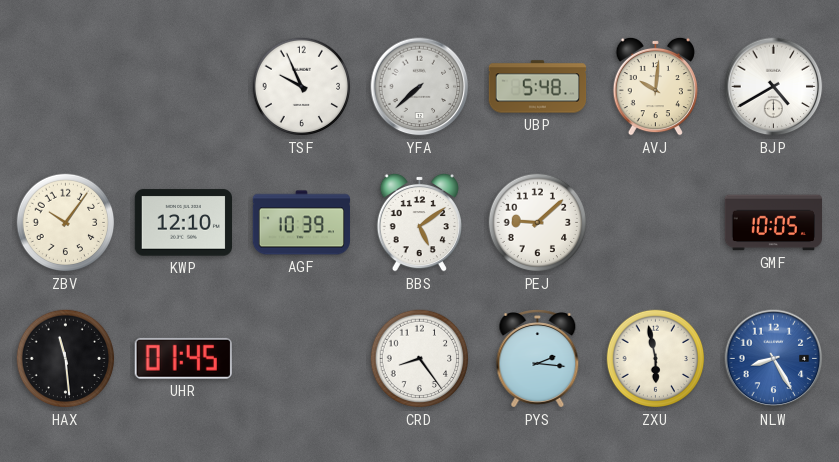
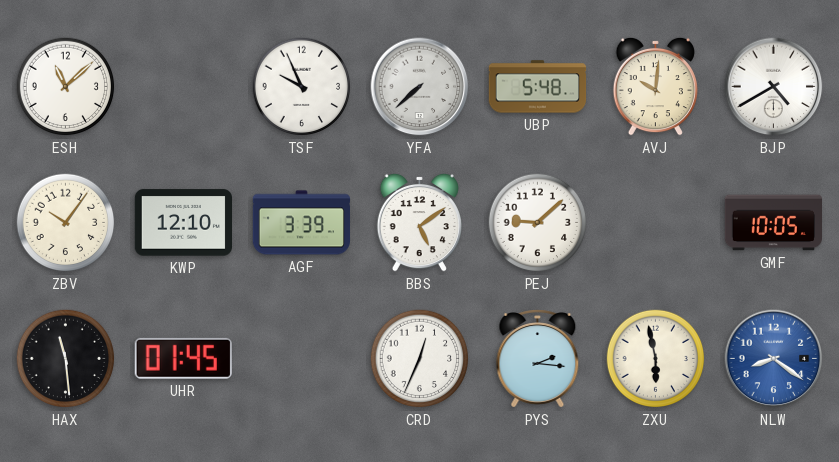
ESH: none -> 11:08 (66, 87)
AGF: 10:39 -> 3:39 (302, 223)
CRD: 8:24 -> 12:34 (420, 359)
NLW: 8:25 -> 8:21 (774, 359)
